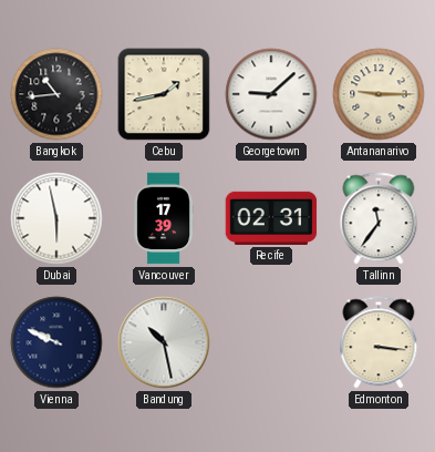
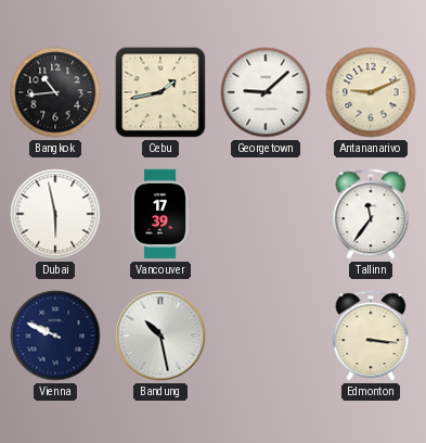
Antananarivo: 9:15 -> 9:11 (371, 92)
Recife: 02:31 -> none (271, 218)
